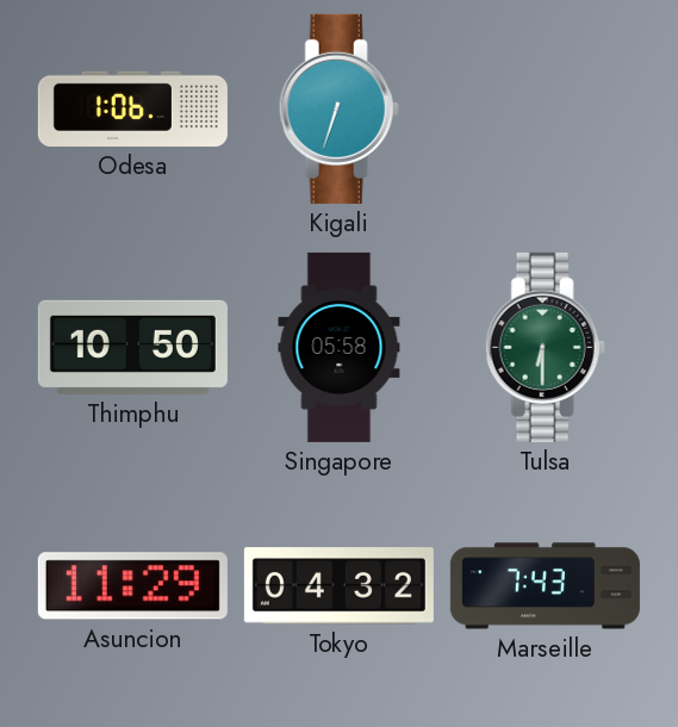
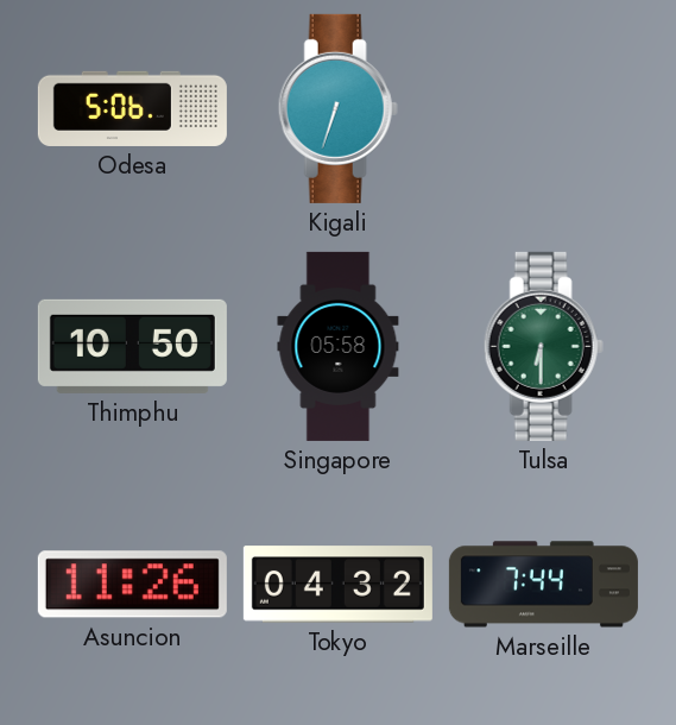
Odesa: 1:06 -> 5:06 (132, 108)
Asuncion: 11:29 -> 11:26 (132, 585)
Marseille: 7:43 -> 7:44 (543, 585)
